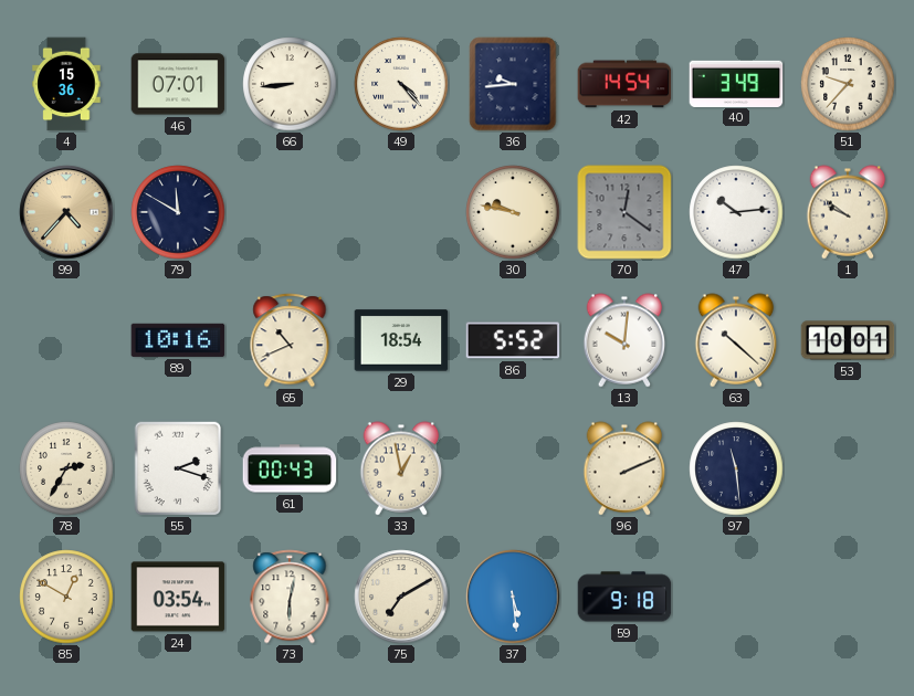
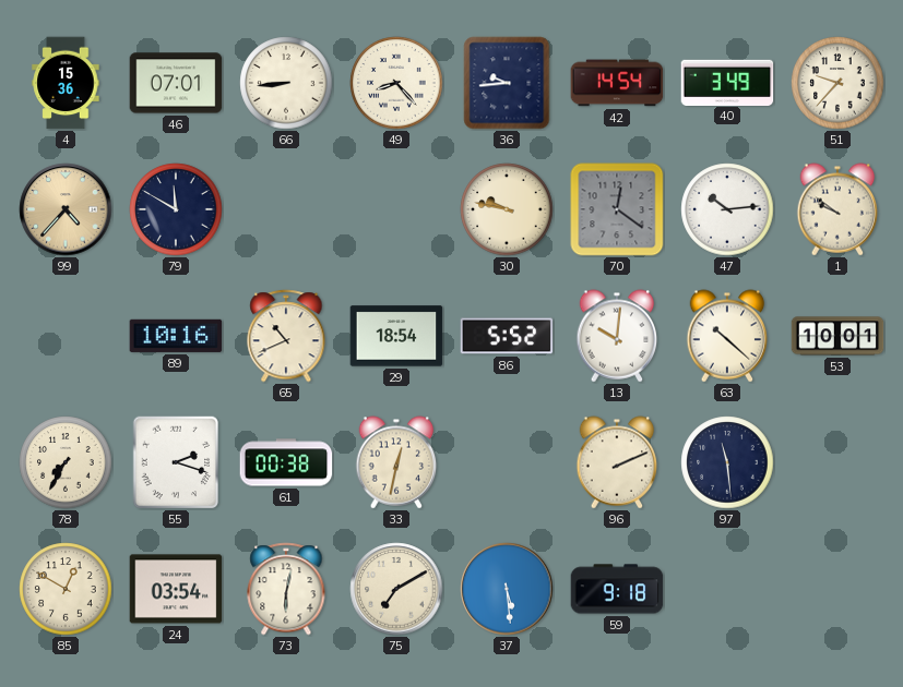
49: 4:23 -> 8:23 (396, 83)
78: 2:35 -> 7:35 (66, 462)
61: 00:43 -> 00:38 (286, 462)
33: 12:58 -> 12:32 (396, 462)
